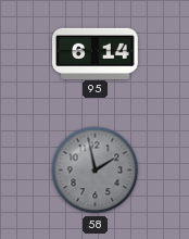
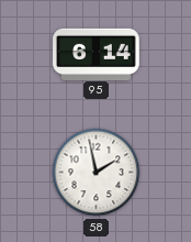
58 dial: grey -> white (97, 173)
